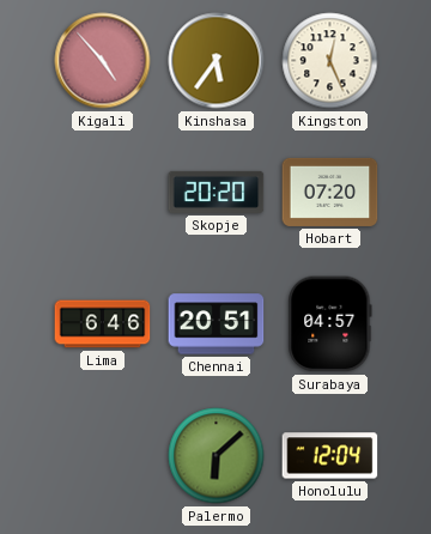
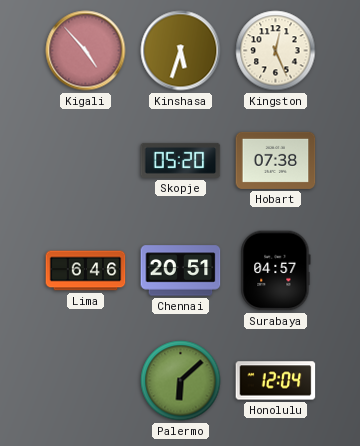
Kinshasa: 5:36 -> 5:33 (181, 51)
Skopje: 20:20 -> 05:20 (181, 160)
Hobart: 07:20 -> 07:38 (276, 160)
